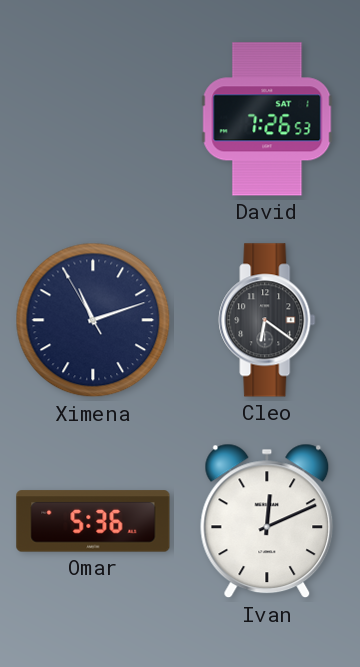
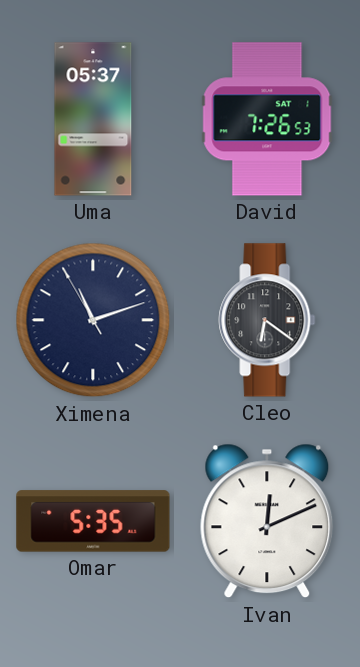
Uma: none -> 05:37 (93, 119)
Omar: 5:36 -> 5:35 (93, 521)
